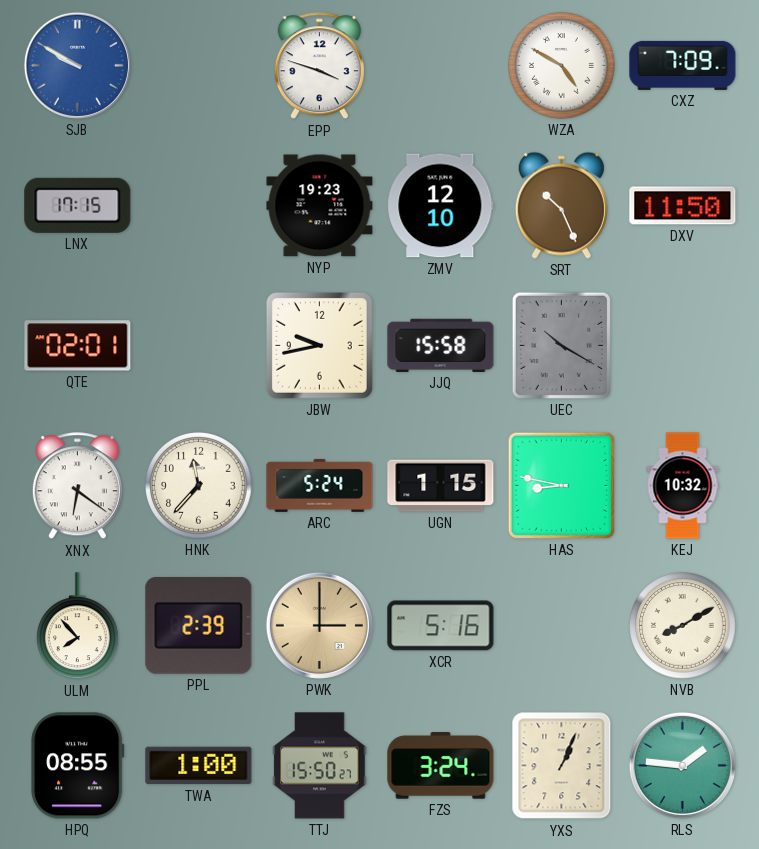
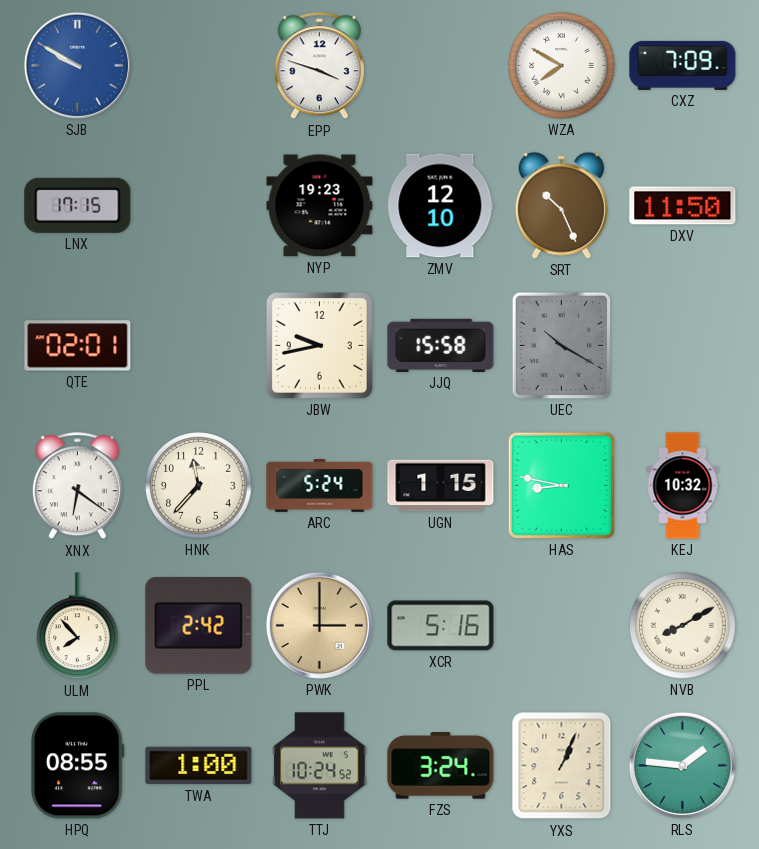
WZA: 4:50 -> 7:50 (562, 66)
PPL: 2:39 -> 2:42 (199, 625)
TTJ: 15:50 -> 10:24 (320, 766)
